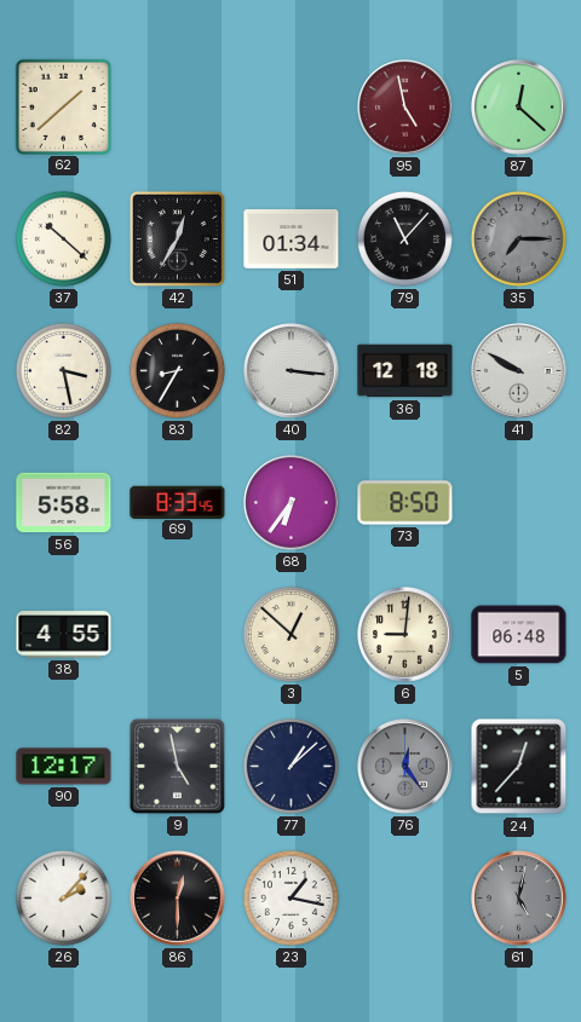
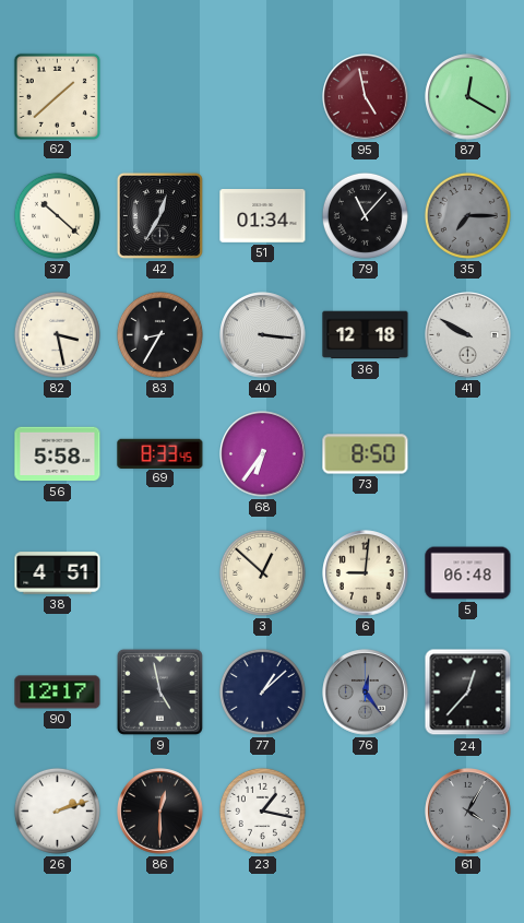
87: 12:22 -> 12:20 (468, 97)
38: 4:55 -> 4:51 (58, 573)
26: 2:07 -> 2:12 (57, 810)
61: 5:02 -> 4:05 (468, 812)
